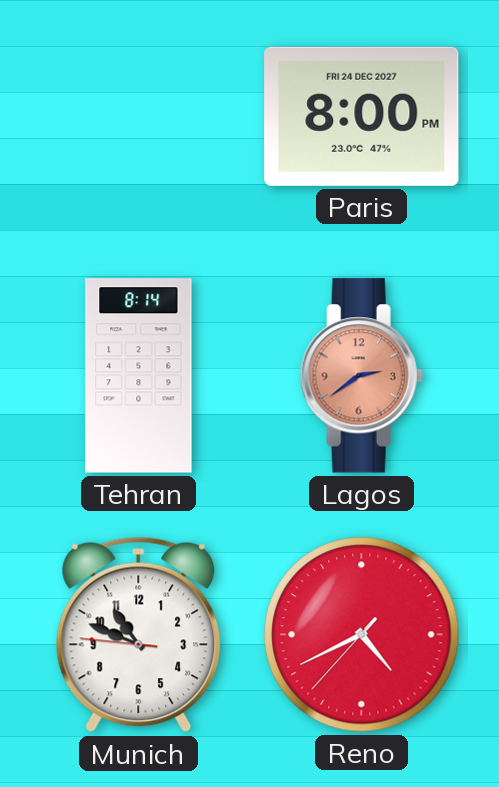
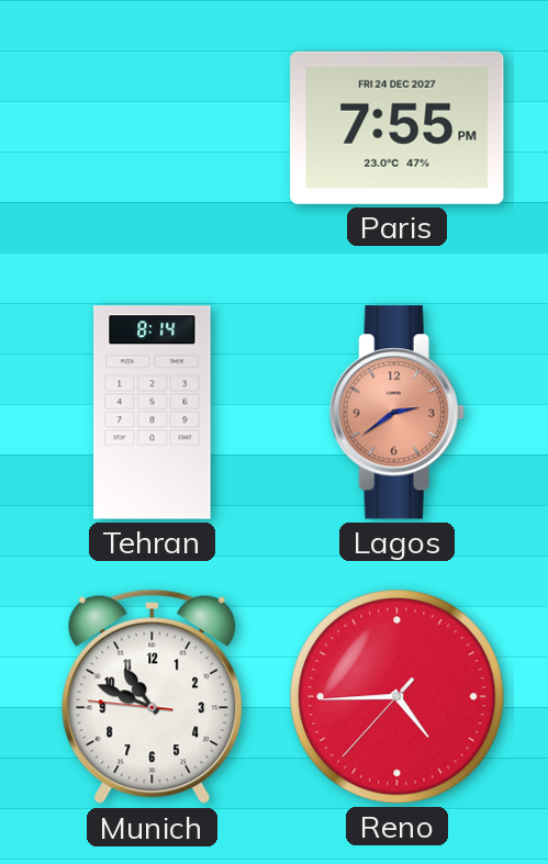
Paris: 8:00 -> 7:55 (398, 127)
Reno: 4:40 -> 4:44 (398, 697)
